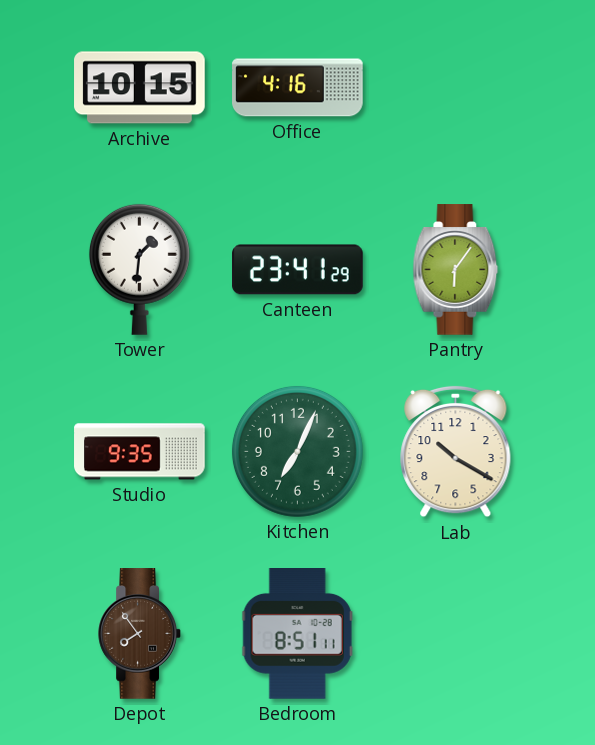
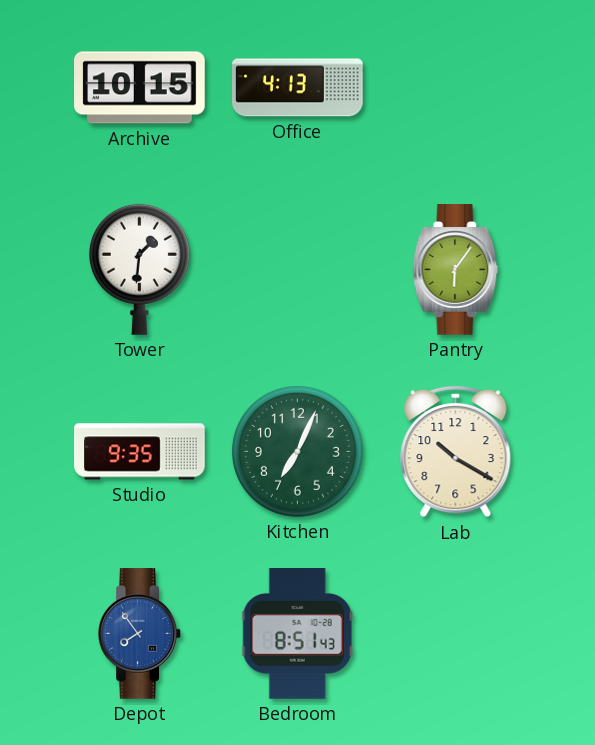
Office: 4:16 -> 4:13 (298, 88)
Canteen: 23:41 -> none (298, 270)
Depot dial: brown -> blue (140, 634)
Bedroom: 8:51:11 -> 8:51:43 (297, 634)
